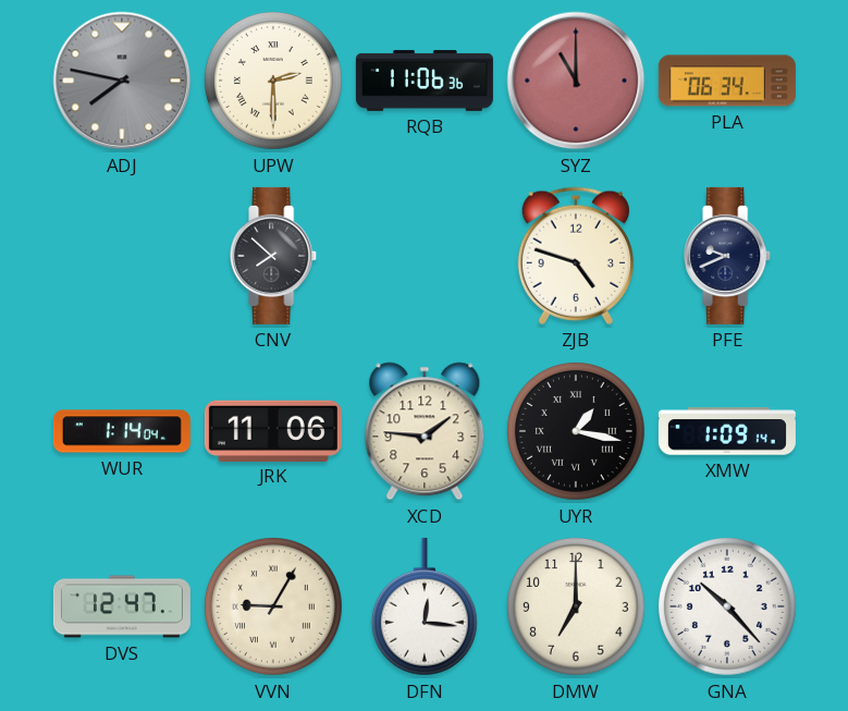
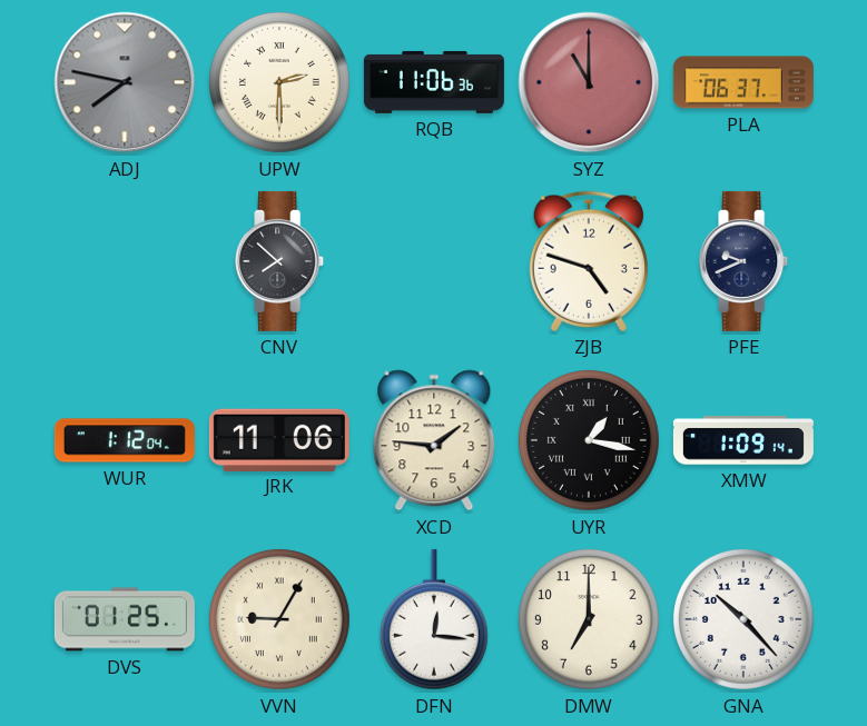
PLA: 06:34 -> 06:37 (743, 82)
WUR: 1:14 -> 1:12 (125, 440)
DVS: 12:47 -> 01:25 (125, 619)
